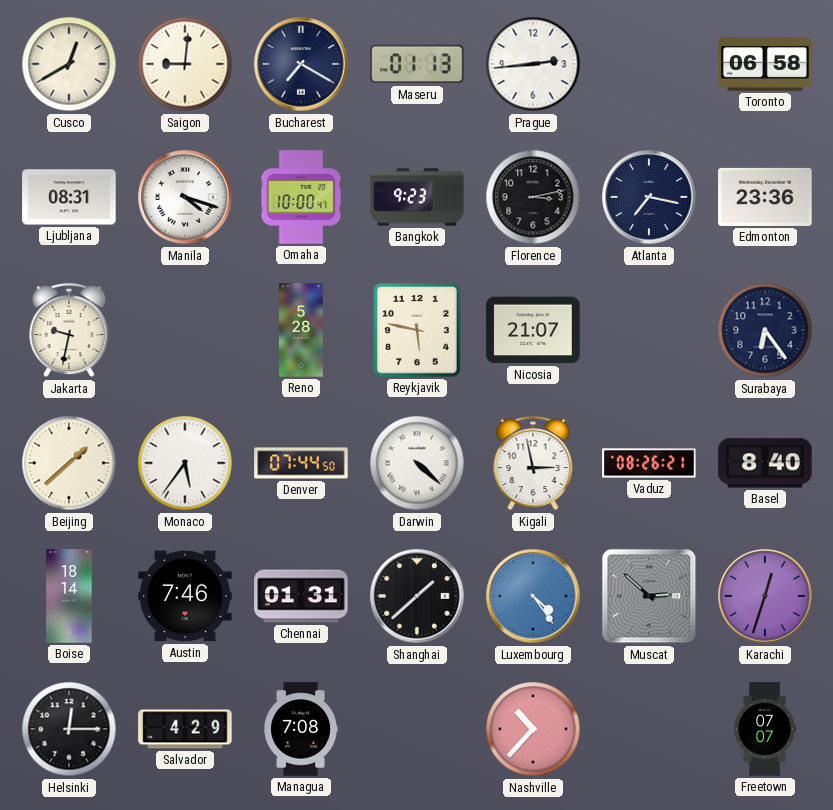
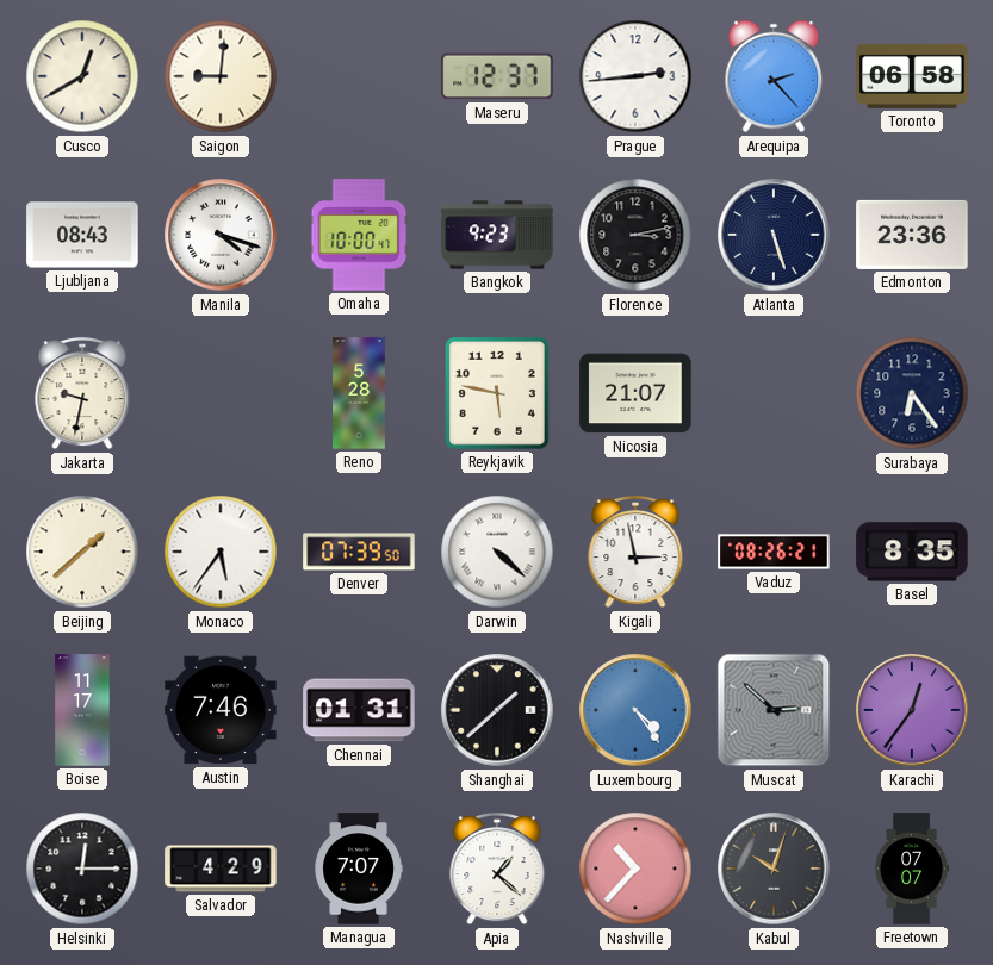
Bucharest: 7:20 -> none (301, 64)
Maseru: 01:13 -> 12:37 (497, 76)
Arequipa: none -> 2:23 (774, 76)
Ljubljana: 08:31 -> 08:43 (82, 235)
Atlanta: 7:17 -> 5:27 (774, 235)
Denver: 07:44 -> 07:39 (359, 552)
Basel: 8:40 -> 8:35 (912, 552)
Boise: 18:14 -> 11:17 (82, 710)
Karachi: 12:33 -> 12:36 (912, 710)
Managua: 7:08 -> 7:07 (359, 868)
Apia: none -> 1:22 (497, 868)
Kabul: none -> 10:03 (774, 868)
